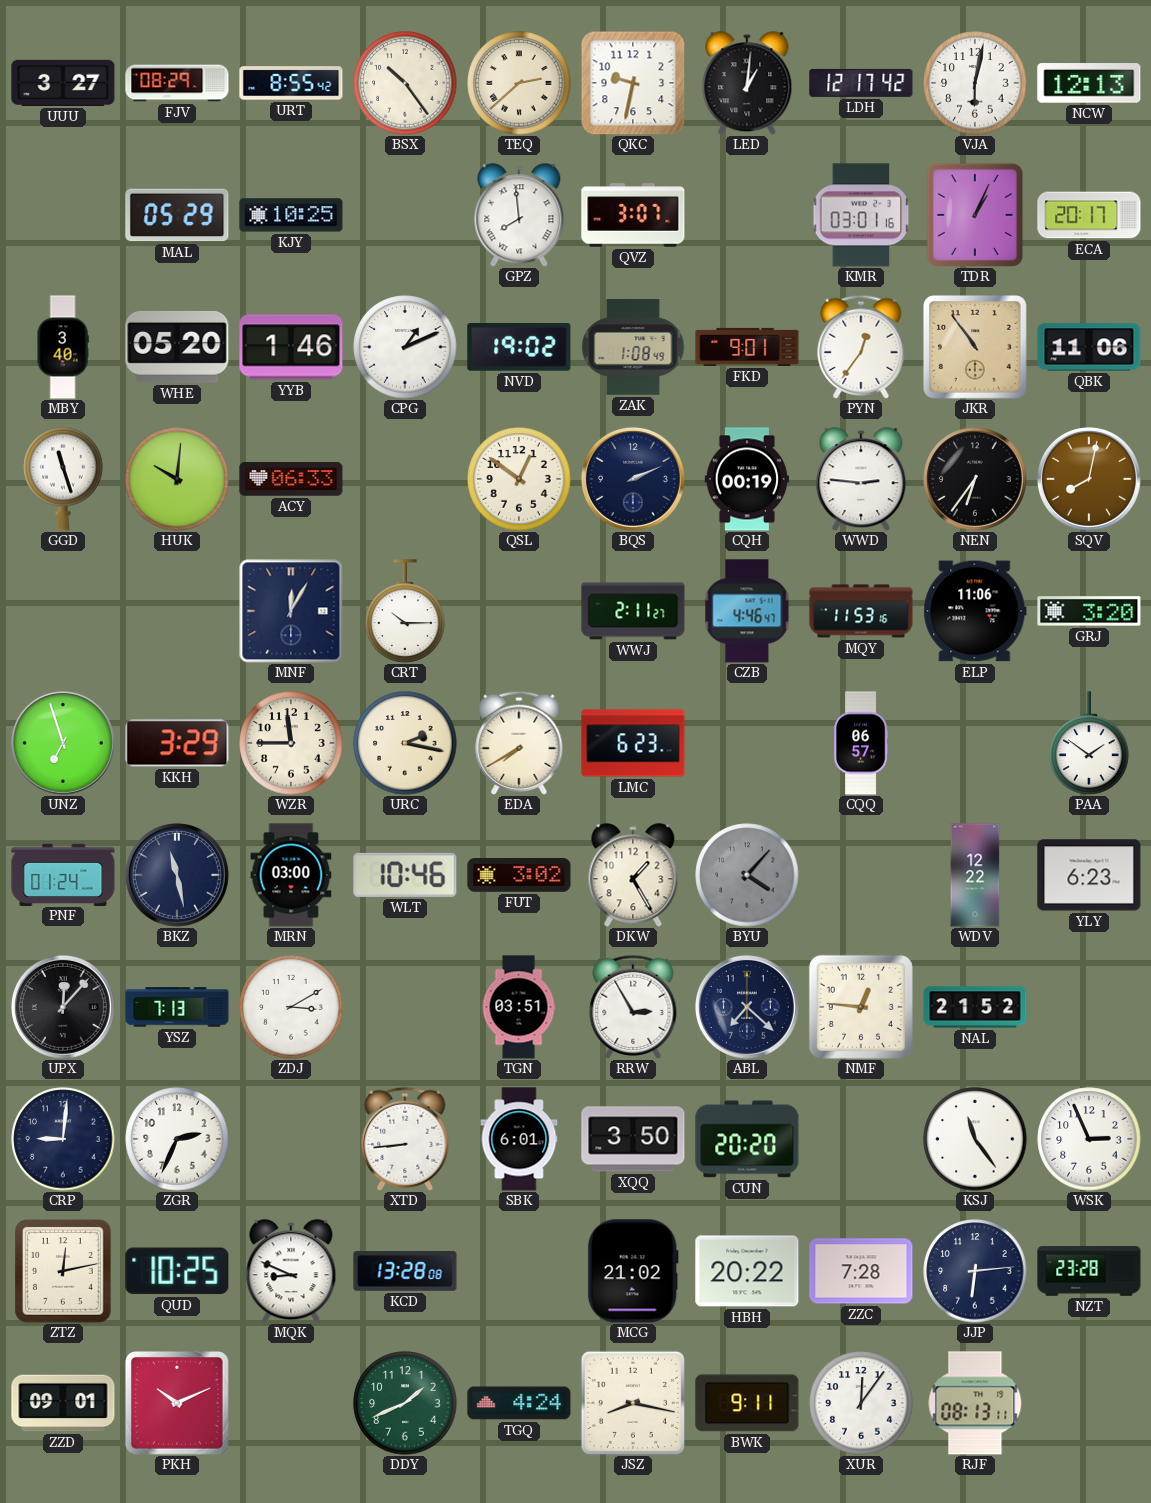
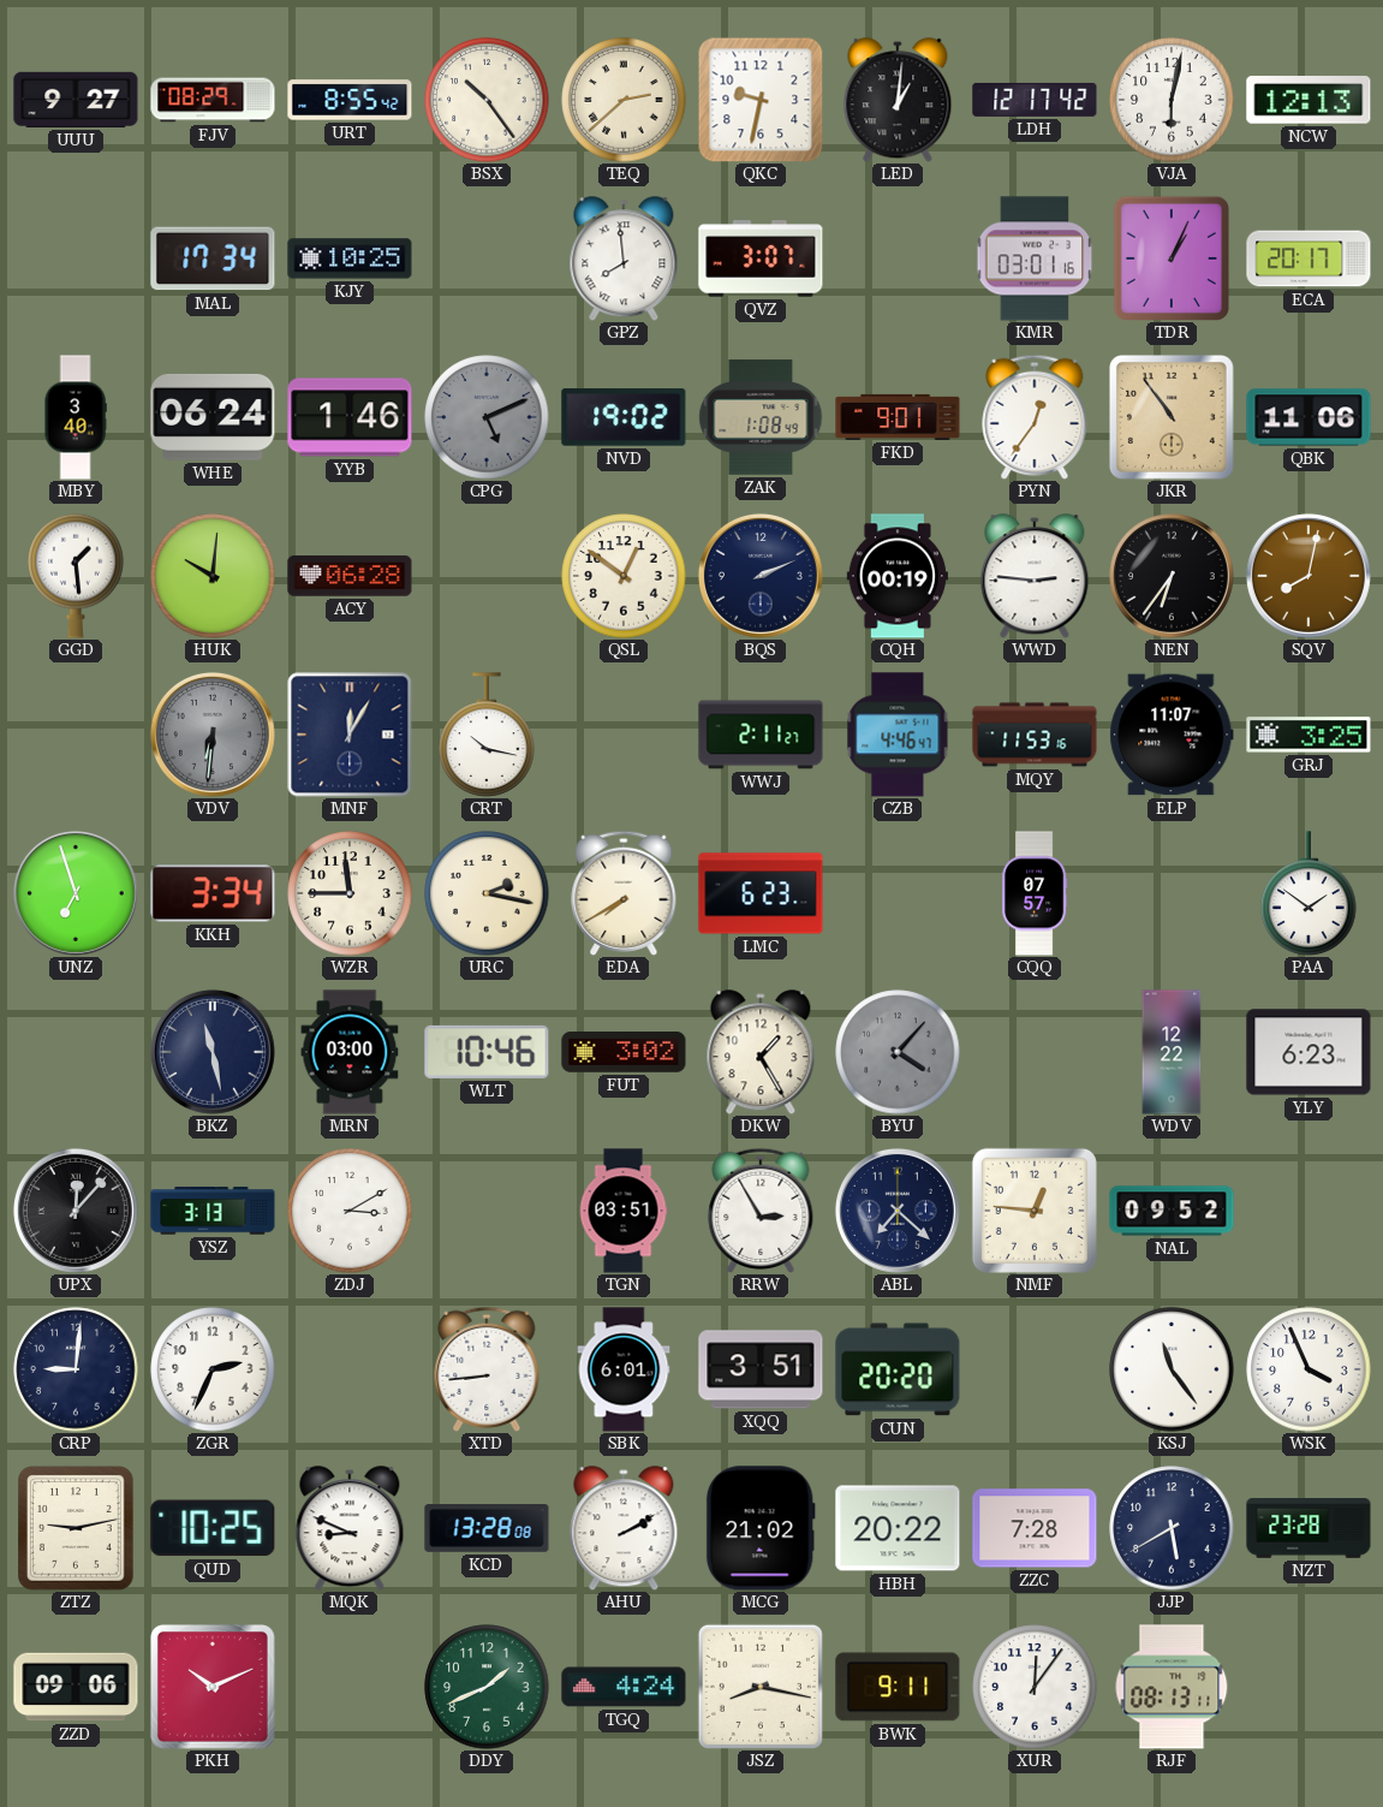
UUU: 3:27 -> 9:27 (76, 100)
MAL: 05:29 -> 17:34 (213, 258)
WHE: 05:20 -> 06:24 (213, 417)
CPG: 1:11 -> 5:11 (487, 417)
CPG dial: white -> grey (487, 417)
GGD: 11:27 -> 1:29 (76, 576)
ACY: 06:33 -> 06:28 (350, 576)
VDV: none -> 6:31 (213, 735)
CRT: 10:15 -> 10:17 (487, 735)
ELP: 11:06 -> 11:07 (1172, 735)
GRJ: 3:20 -> 3:25 (1309, 735)
KKH: 3:29 -> 3:34 (213, 893)
CQQ: 06:57 -> 07:57 (1035, 893)
PNF: 01:24 -> none (63, 874)
YSZ: 7:13 -> 3:13 (213, 1211)
NAL: 21:52 -> 09:52 (1172, 1211)
XQQ: 3:50 -> 3:51 (761, 1369)
WSK: 2:56 -> 3:56 (1309, 1369)
ZTZ: 12:13 -> 9:13 (77, 1529)
AHU: none -> 2:10 (624, 1528)
JJP: 6:14 -> 5:40 (1172, 1528)
ZZD: 09:01 -> 09:06 (76, 1687)
